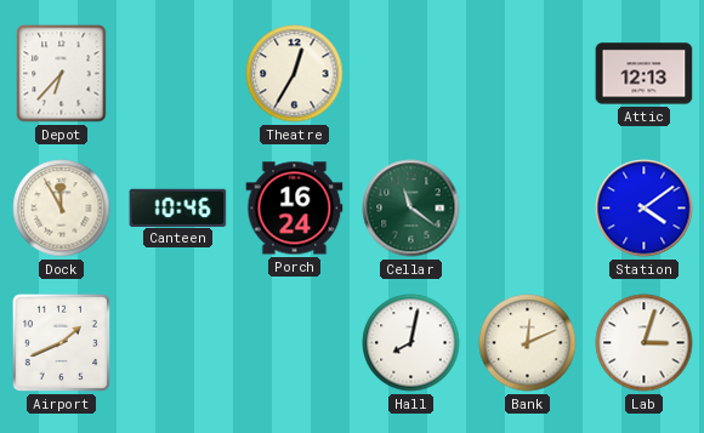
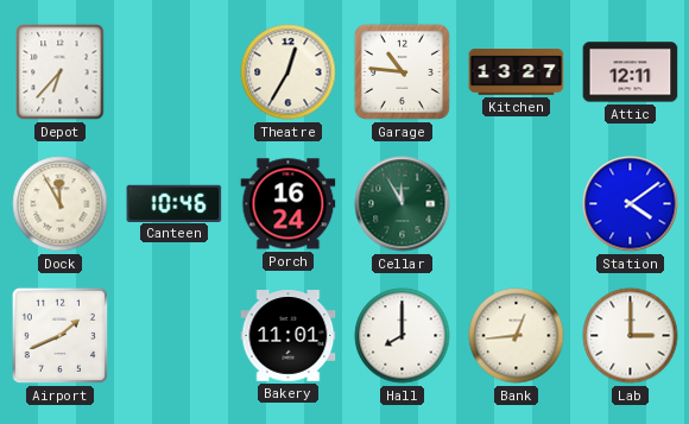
Garage: none -> 10:46 (402, 71)
Kitchen: none -> 13:27 (517, 72)
Attic: 12:13 -> 12:11 (631, 72)
Cellar: 11:21 -> 11:55 (403, 204)
Bakery: none -> 11:01 (289, 336)
Hall: 8:02 -> 8:00 (403, 336)
Bank: 12:11 -> 12:44 (517, 336)
Lab: 3:03 -> 3:00 (631, 336)
